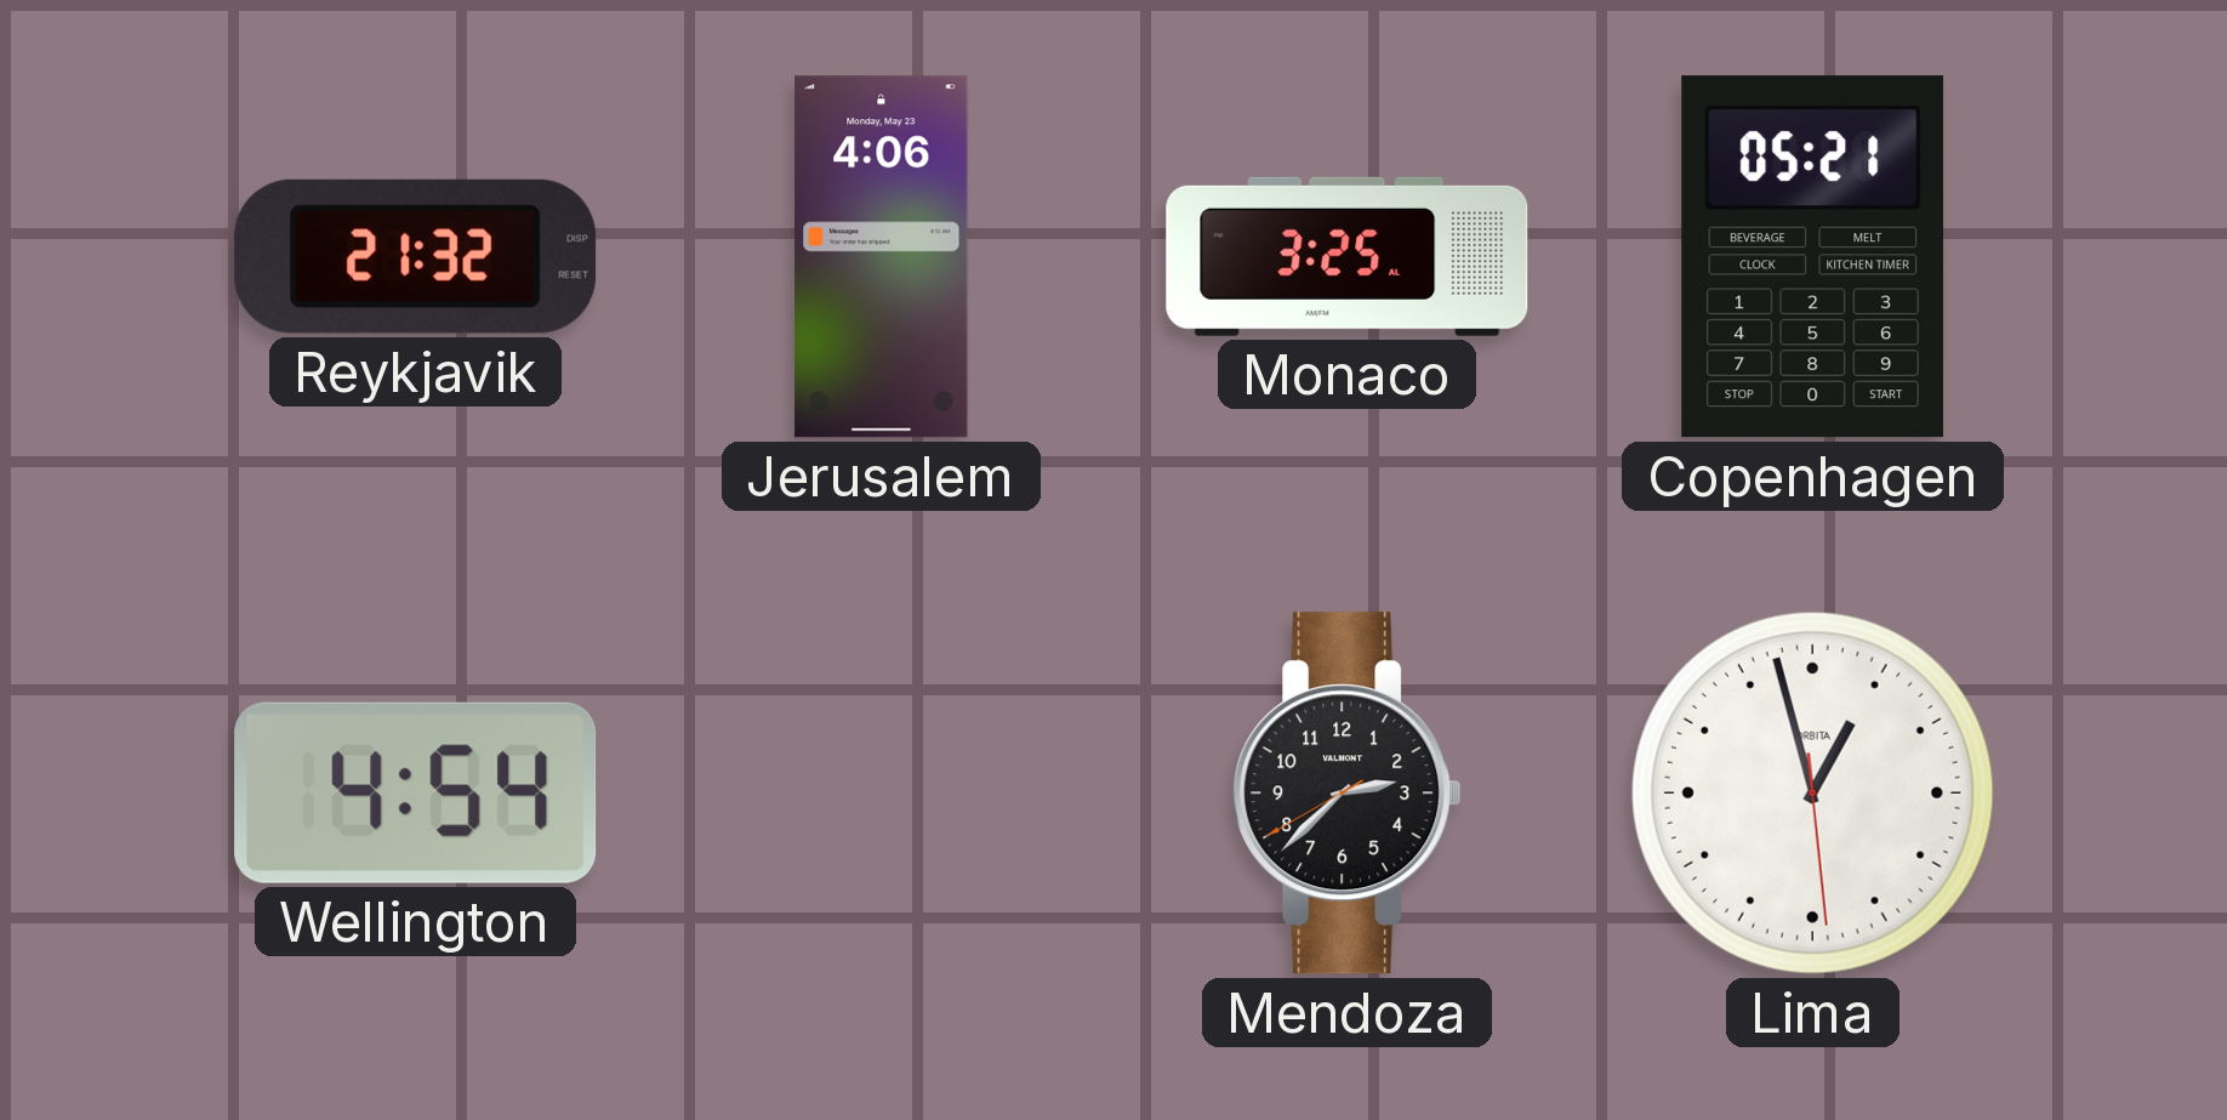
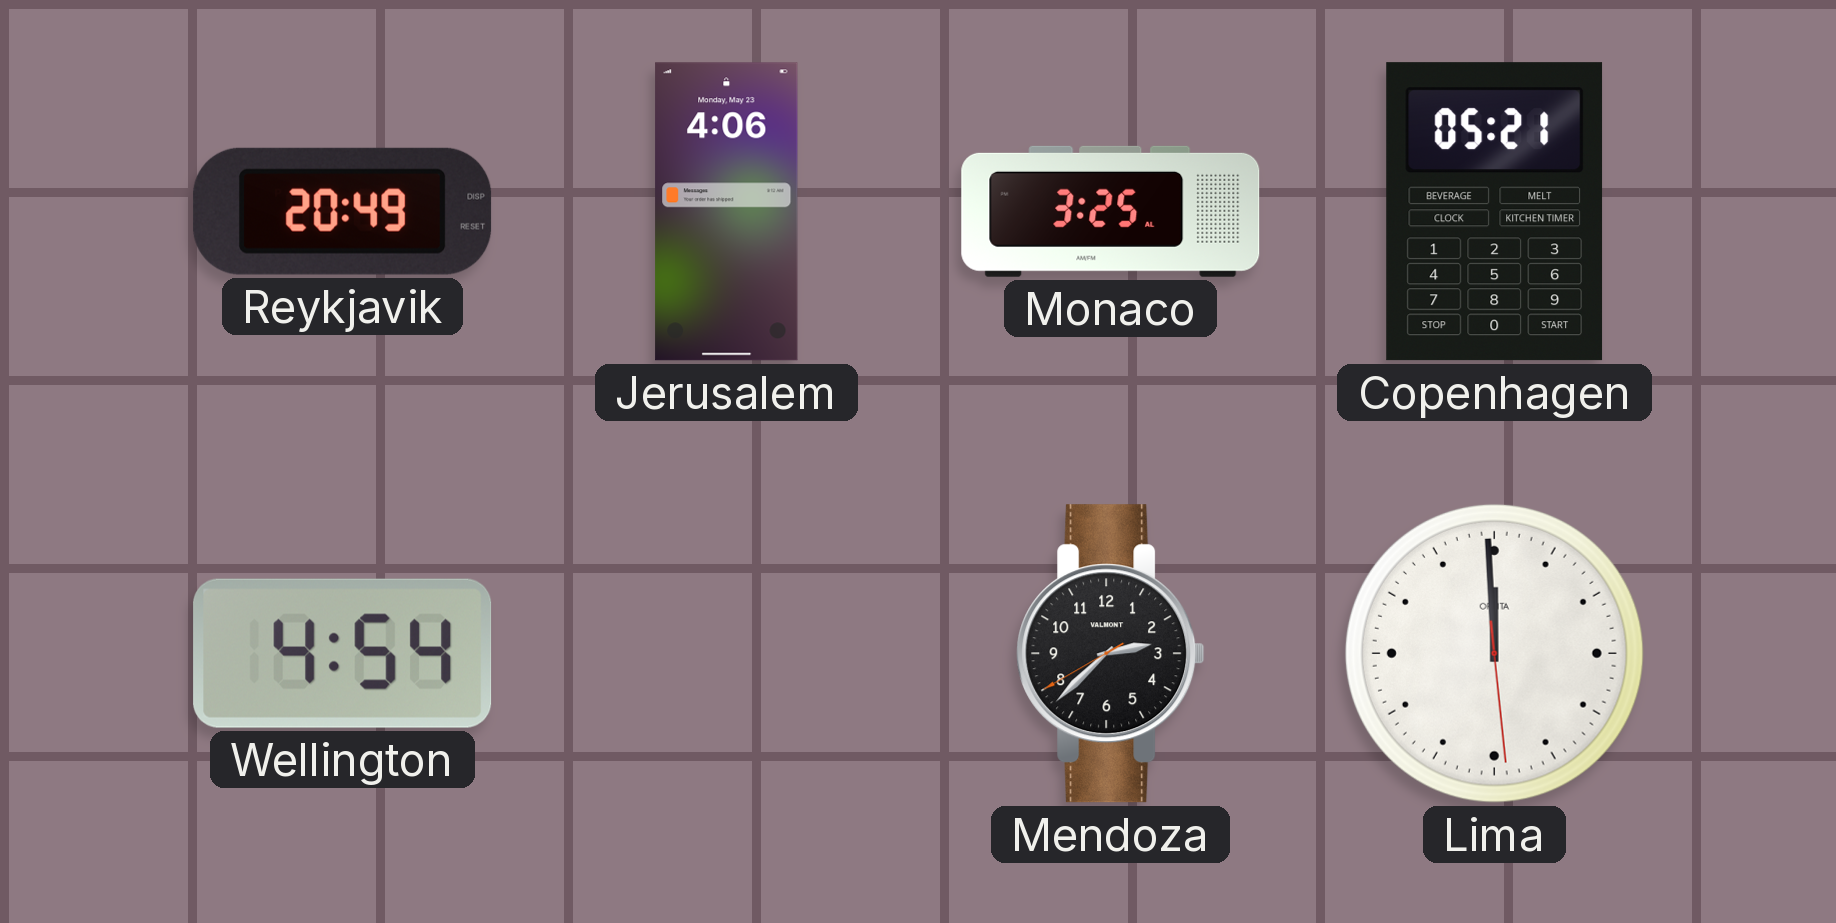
Reykjavik: 21:32 -> 20:49 (343, 211)
Lima: 12:57 -> 11:59 (1494, 653)
